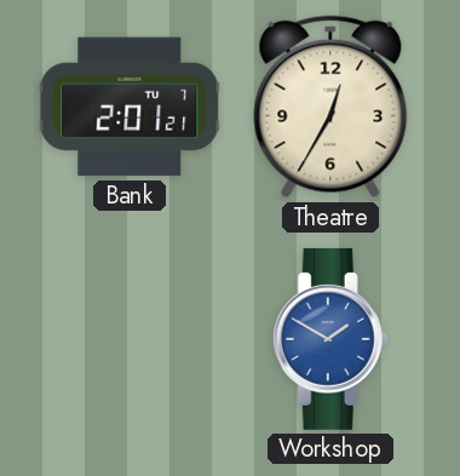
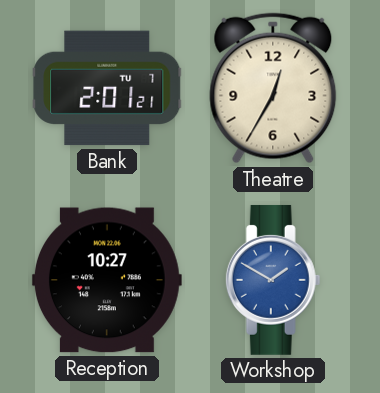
Reception: none -> 10:27 (107, 280)
